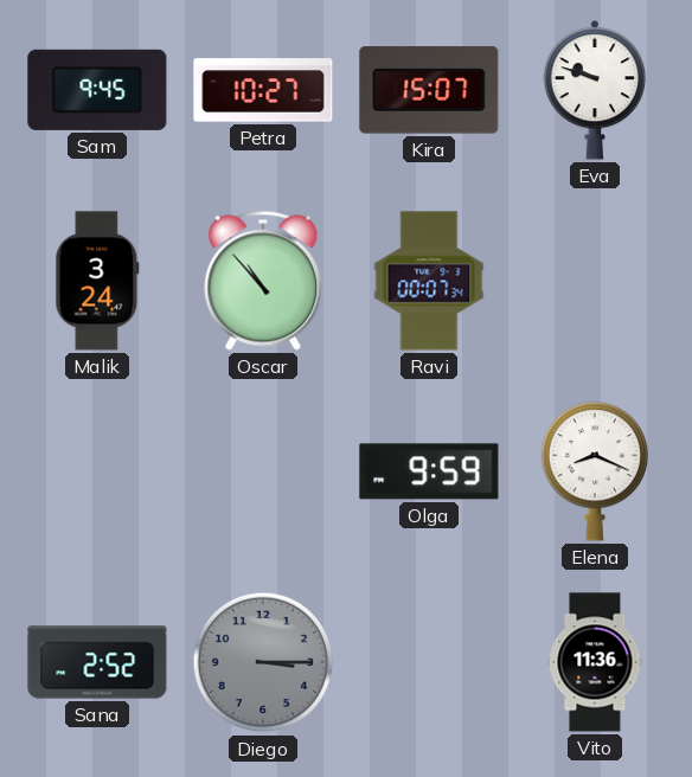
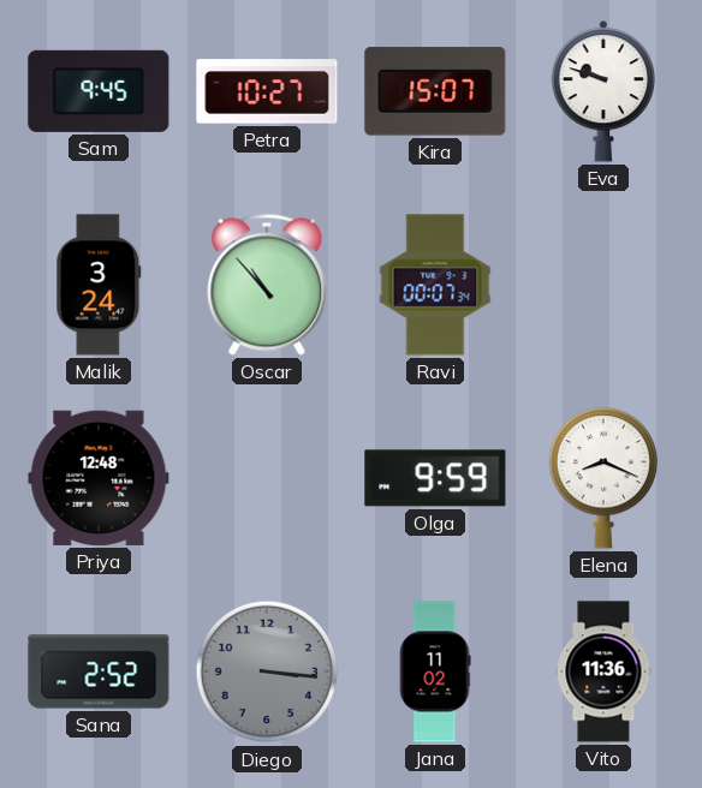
Priya: none -> 12:48 (99, 478)
Diego: 3:15 -> 3:16 (267, 671)
Jana: none -> 11:02 (435, 671)
